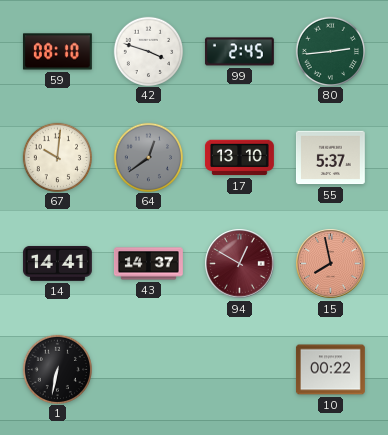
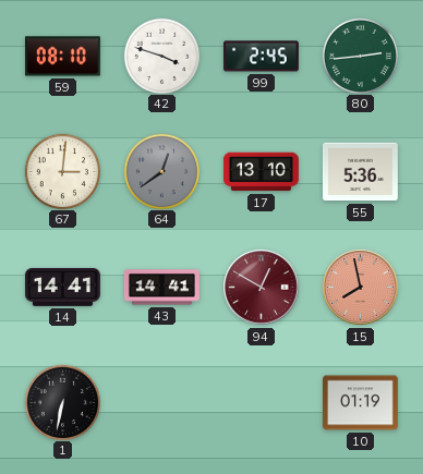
67: 10:01 -> 3:01 (62, 171)
55: 5:37 -> 5:36 (360, 172)
43: 14:37 -> 14:41 (161, 288)
10: 00:22 -> 01:19 (360, 403)
